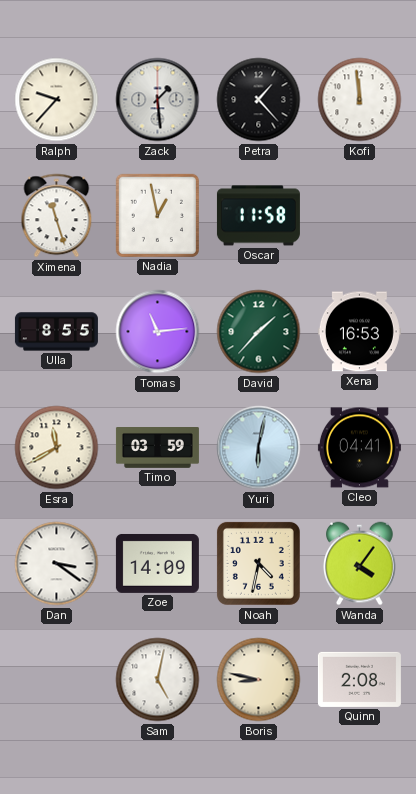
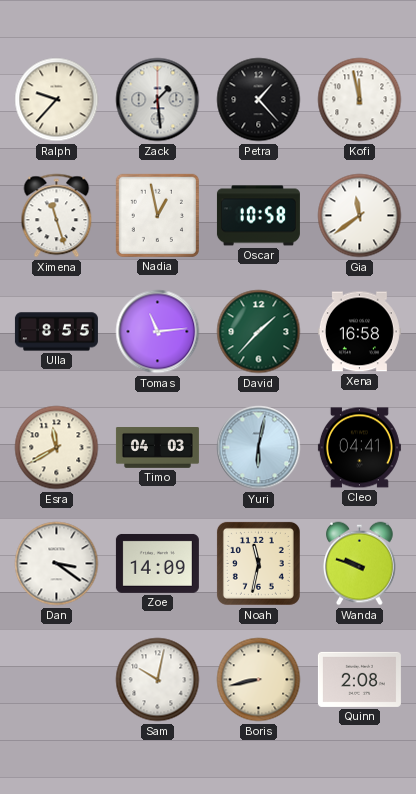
Kofi: 11:59 -> 11:58 (360, 100)
Oscar: 11:58 -> 10:58 (258, 216)
Gia: none -> 11:39 (360, 216)
Xena: 16:53 -> 16:58 (359, 332)
Timo: 03:59 -> 04:03 (157, 448)
Noah: 4:32 -> 11:32 (258, 563)
Wanda: 4:06 -> 9:48 (360, 564)
Sam: 5:02 -> 10:02 (158, 680)
Boris: 8:47 -> 8:43 (259, 680)
